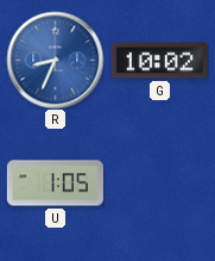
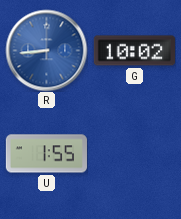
R: 8:34 -> 8:44 (46, 50)
U: 1:05 -> 1:55 (46, 154)
